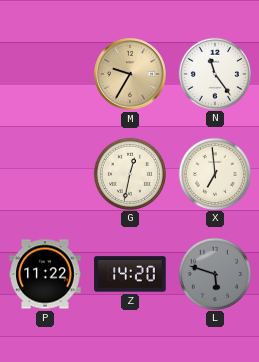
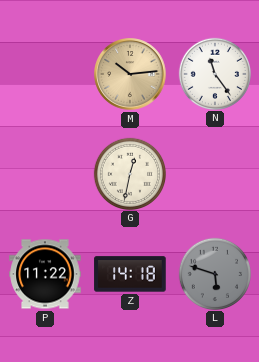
M: 9:35 -> 10:14 (130, 74)
X: 6:59 -> none (214, 173)
Z: 14:20 -> 14:18 (130, 274)
